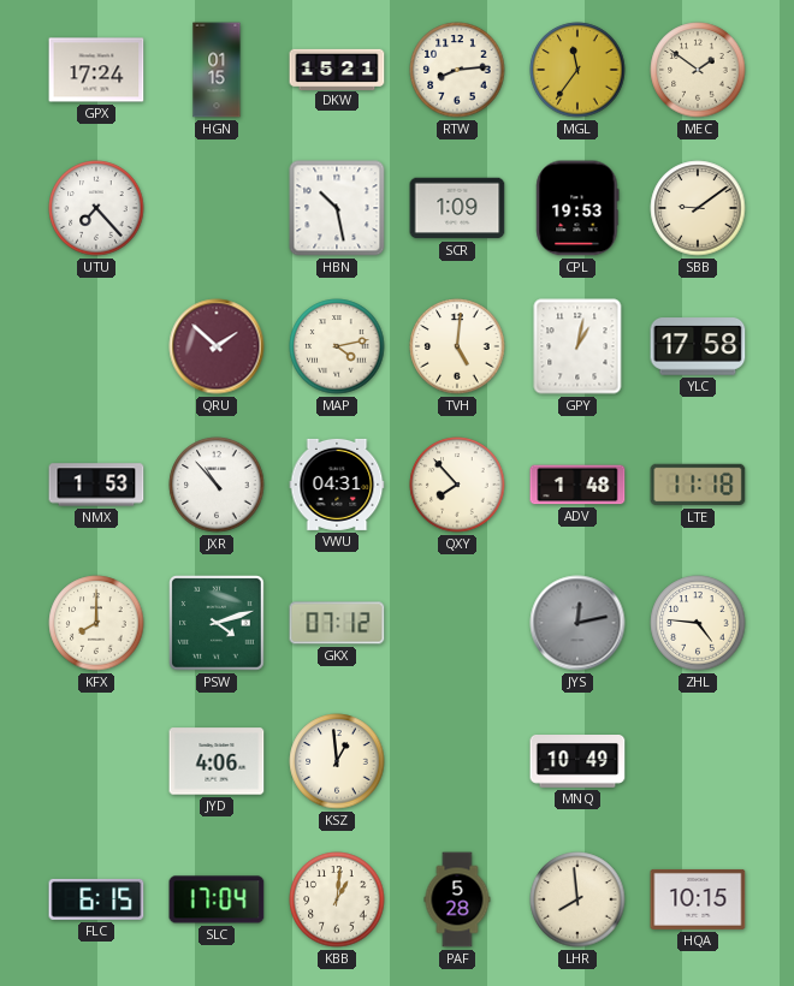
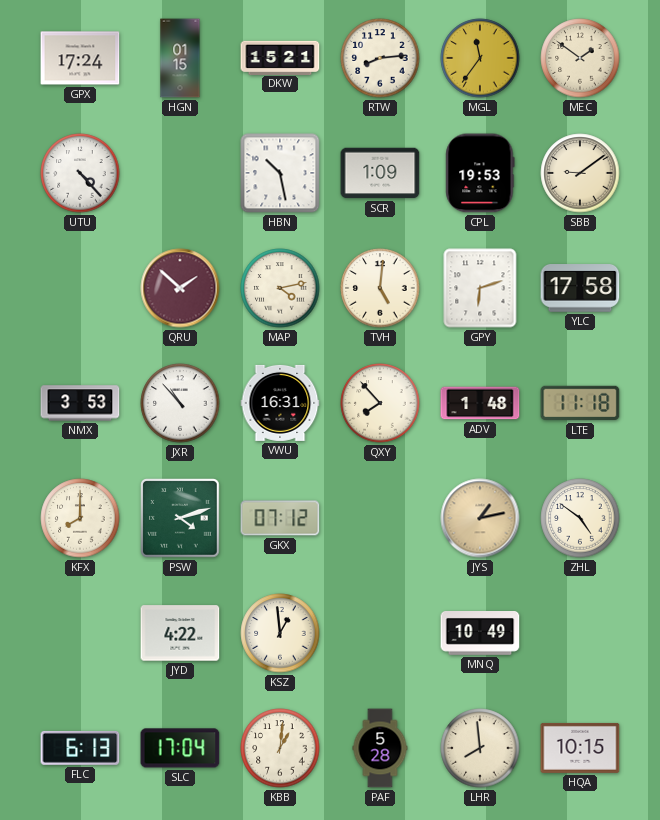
UTU: 7:23 -> 4:23 (80, 173)
GPY: 1:02 -> 6:12 (480, 288)
NMX: 1:53 -> 3:53 (80, 403)
VWU: 04:31 -> 16:31 (280, 403)
JYS: 12:13 -> 1:13 (480, 518)
JYS dial: grey -> champagne (480, 518)
ZHL: 4:46 -> 4:51 (580, 518)
JYD: 4:06 -> 4:22 (180, 633)
FLC: 6:15 -> 6:13 (80, 748)
